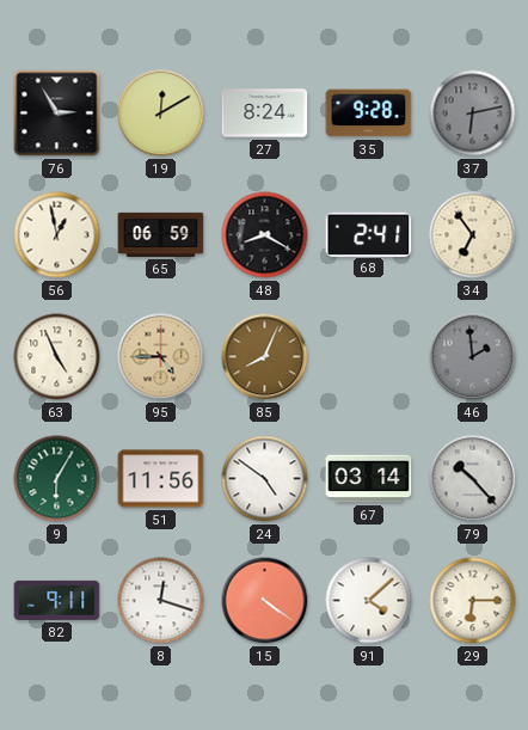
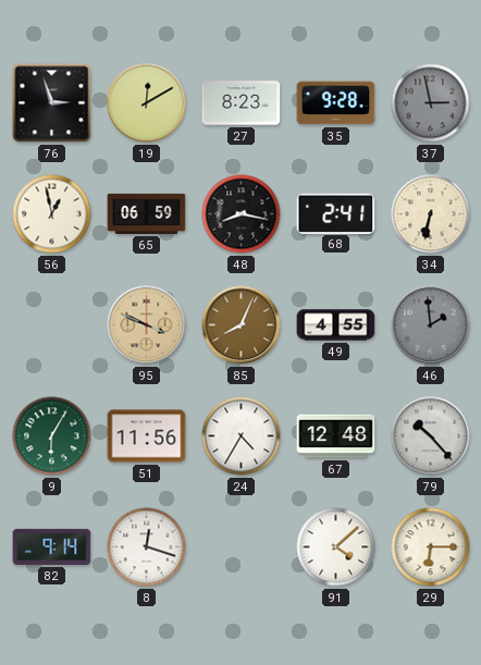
76: 2:55 -> 2:57 (52, 103)
27: 8:24 -> 8:23 (242, 103)
37: 6:13 -> 2:58 (431, 103)
48: 8:20 -> 8:17 (242, 214)
34: 6:54 -> 6:32 (431, 214)
63: 4:56 -> none (57, 357)
95: 4:45 -> 3:49 (147, 325)
49: none -> 4:55 (336, 325)
24: 4:51 -> 4:35 (242, 436)
67: 03:14 -> 12:48 (336, 436)
82: 9:11 -> 9:14 (52, 546)
15: 4:21 -> none (265, 601)
